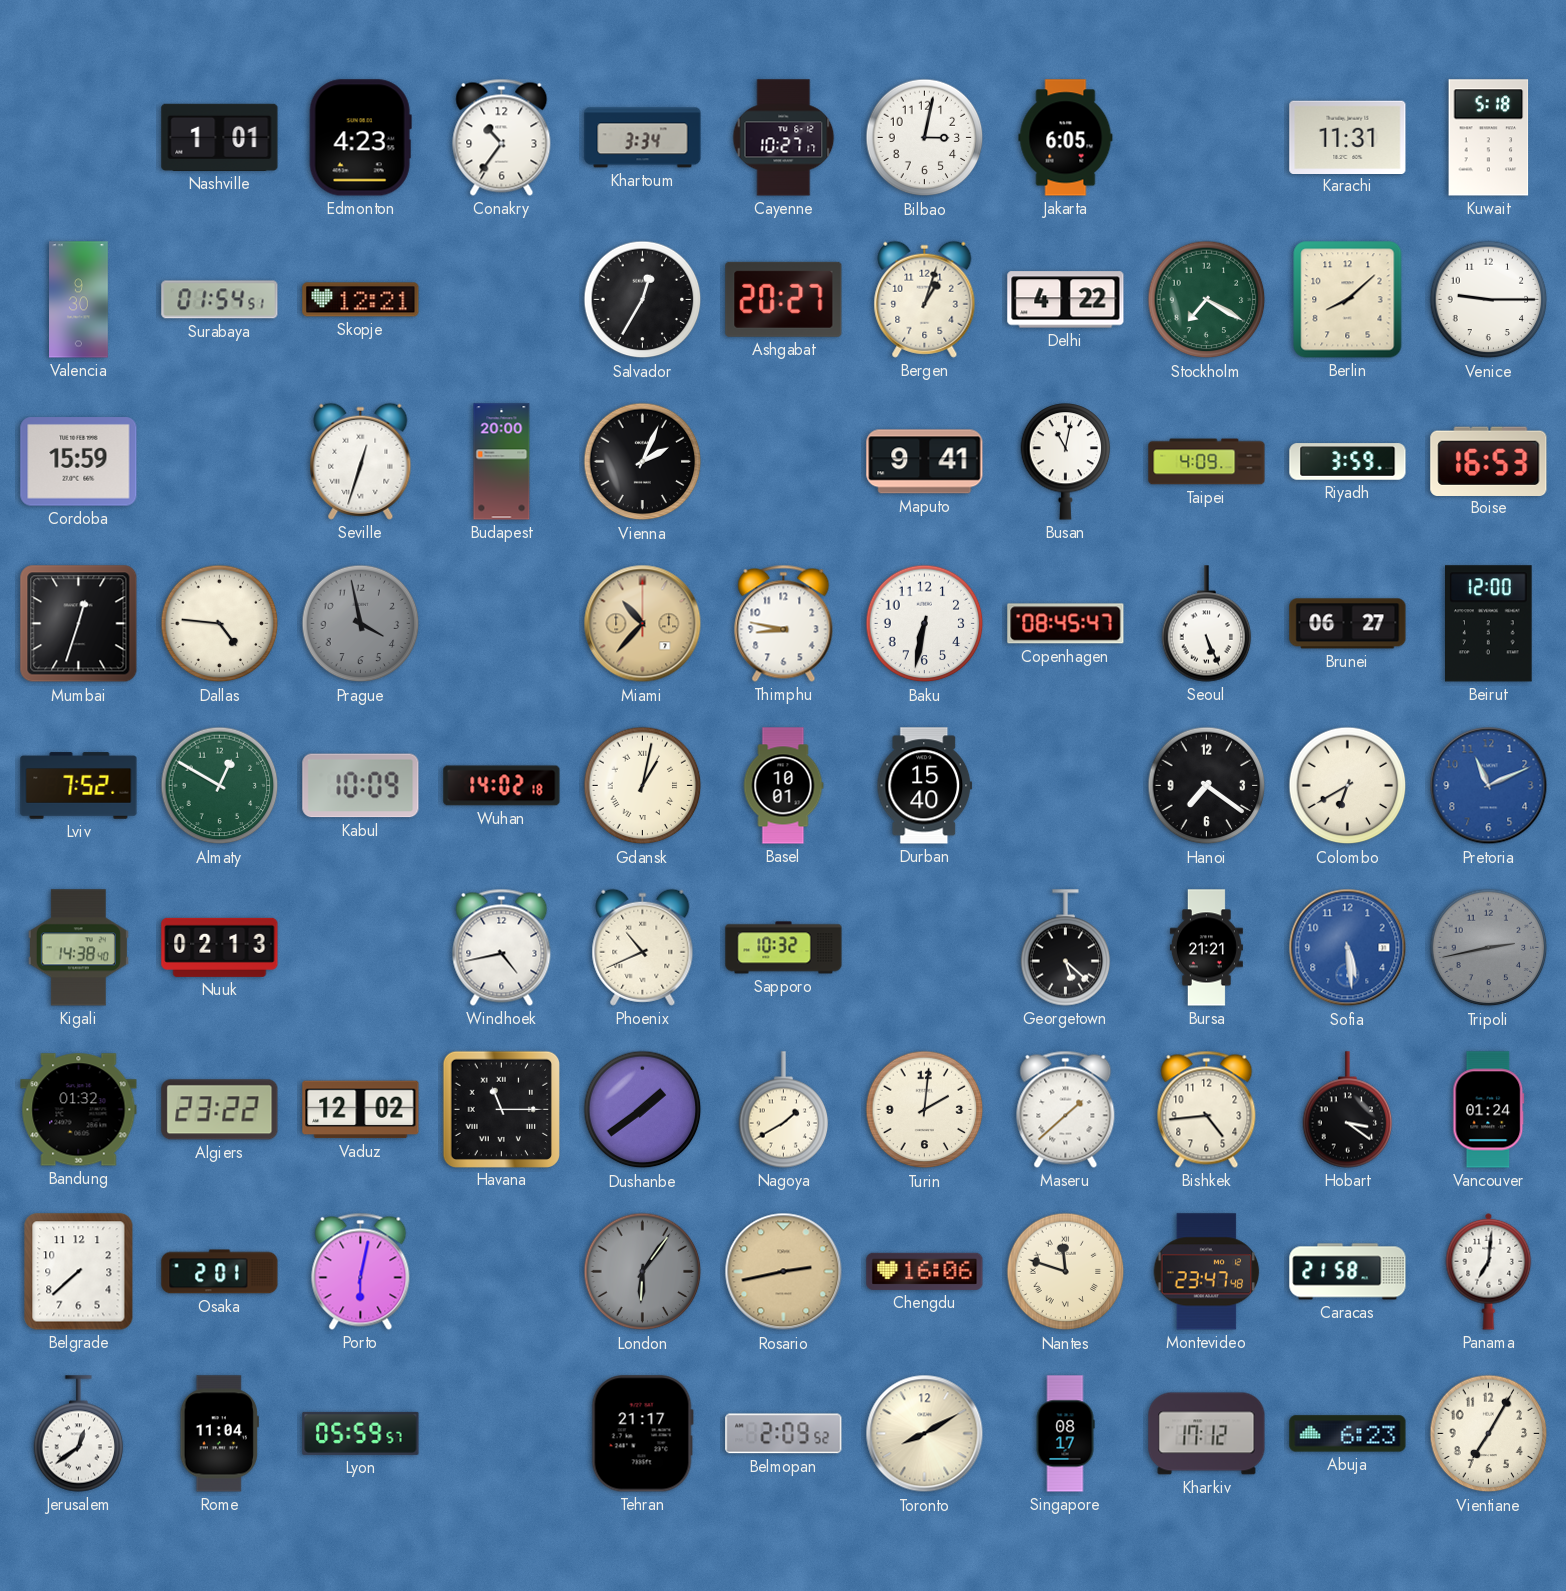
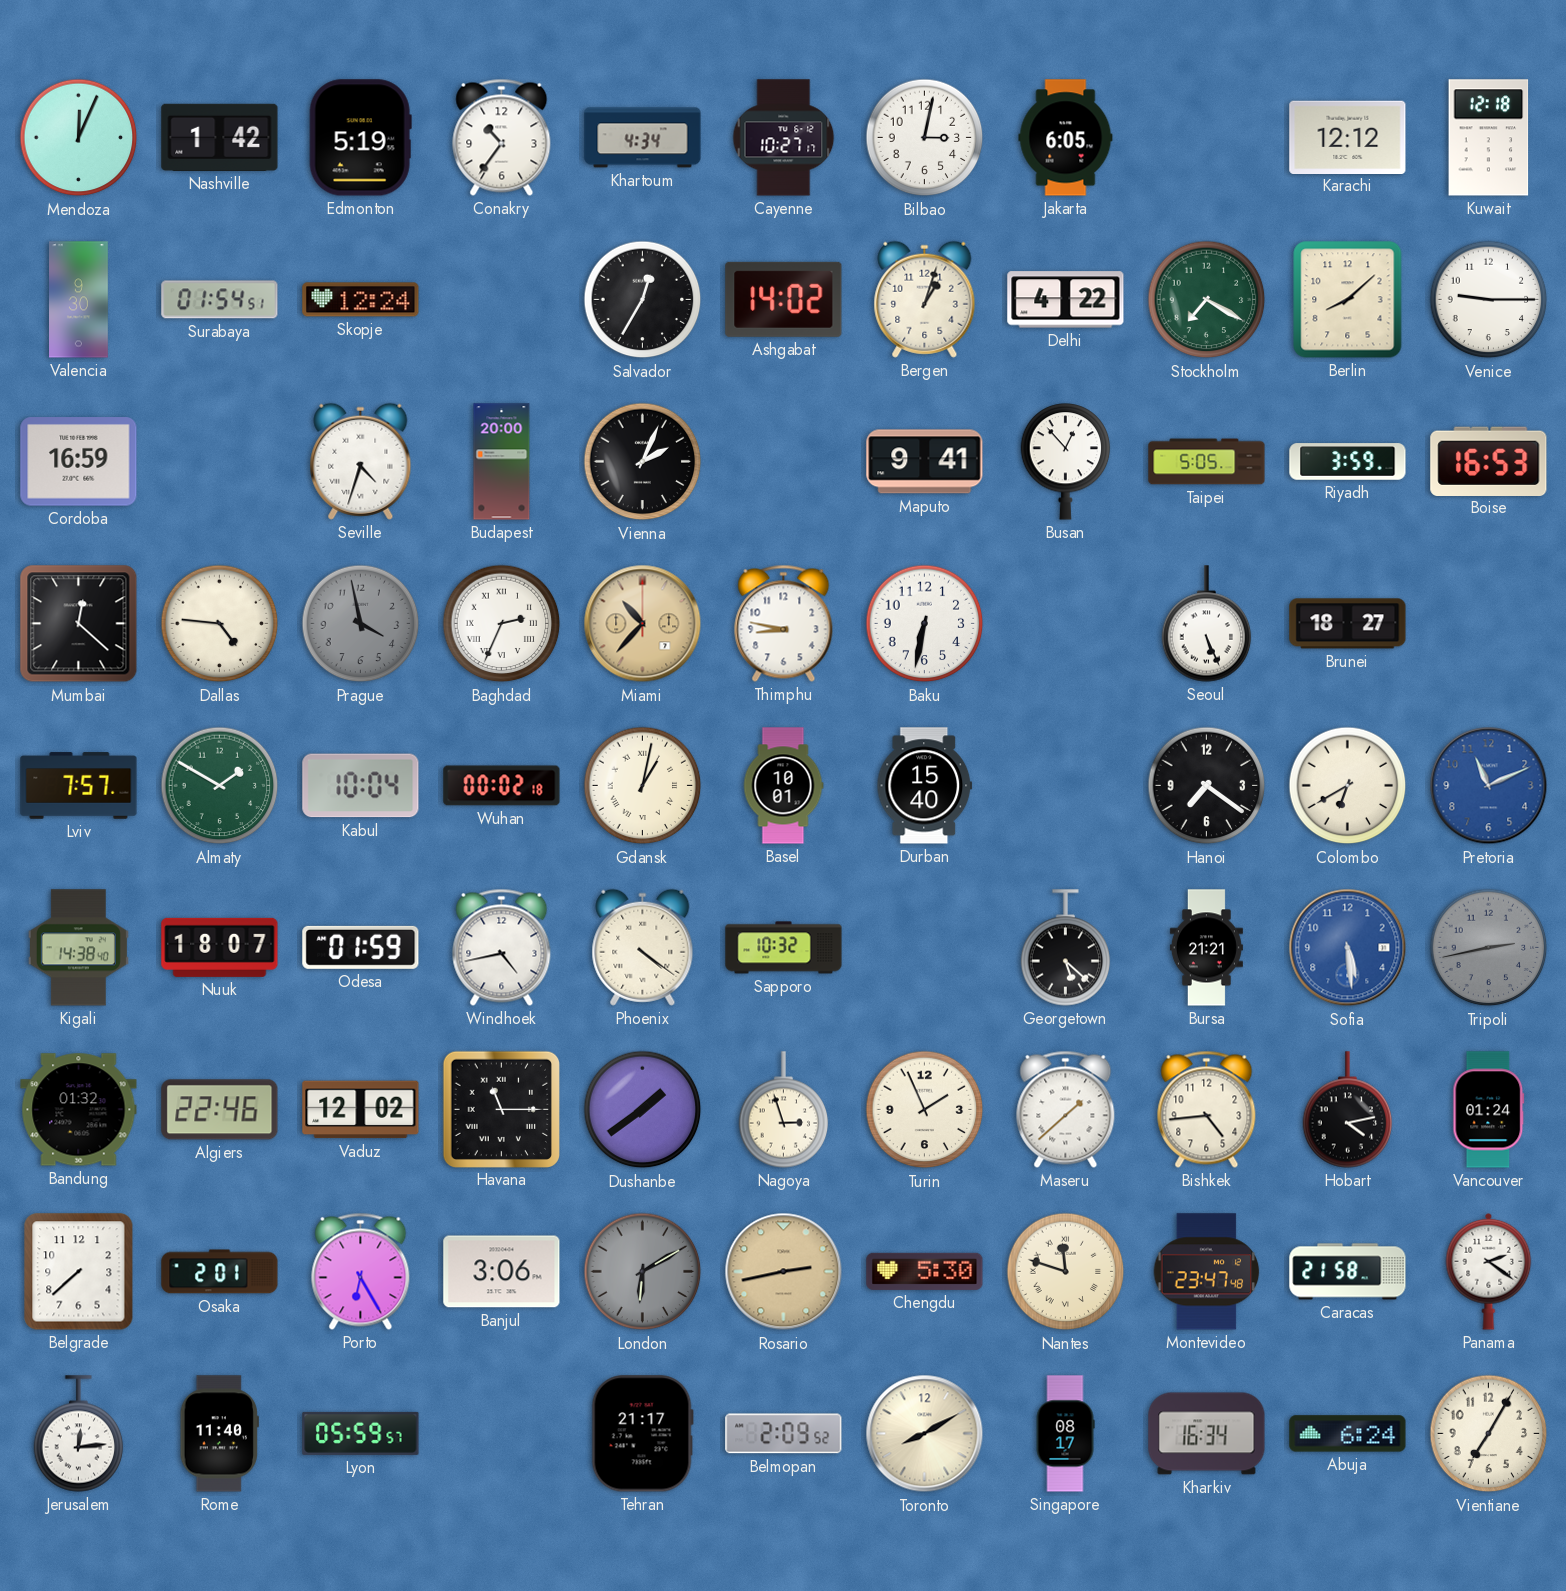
Mendoza: none -> 12:04 (79, 138)
Nashville: 1:01 -> 1:42 (220, 137)
Edmonton: 4:23 -> 5:19 (360, 138)
Khartoum: 3:34 -> 4:34 (643, 138)
Karachi: 11:31 -> 12:12 (1348, 137)
Kuwait: 5:18 -> 12:18 (1489, 138)
Skopje: 12:21 -> 12:24 (361, 300)
Ashgabat: 20:27 -> 14:02 (784, 299)
Cordoba: 15:59 -> 16:59 (79, 462)
Seville: 12:33 -> 4:33 (361, 461)
Busan: 11:02 -> 12:53 (1066, 462)
Taipei: 4:09 -> 5:05 (1207, 462)
Mumbai: 12:33 -> 12:22 (79, 624)
Baghdad: none -> 2:34 (502, 624)
Copenhagen: 08:45 -> none (1066, 624)
Brunei: 06:27 -> 18:27 (1348, 624)
Beirut: 12:00 -> none (1489, 624)
Lviv: 7:52 -> 7:57 (79, 786)
Almaty: 12:50 -> 1:50 (220, 786)
Kabul: 10:09 -> 10:04 (361, 786)
Wuhan: 14:02 -> 00:02 (502, 786)
Nuuk: 02:13 -> 18:07 (220, 947)
Odesa: none -> 01:59 (361, 947)
Phoenix: 10:41 -> 4:21 (643, 947)
Algiers: 23:22 -> 22:46 (220, 1110)
Nagoya: 1:40 -> 2:57 (784, 1110)
Turin: 2:01 -> 1:56 (925, 1110)
Hobart: 3:21 -> 4:13 (1348, 1110)
Porto: 6:02 -> 6:25 (361, 1271)
Banjul: none -> 3:06 (502, 1272)
London: 6:06 -> 6:10 (643, 1272)
Chengdu: 16:06 -> 5:30 (925, 1271)
Panama: 7:01 -> 2:21 (1489, 1271)
Jerusalem: 12:39 -> 12:14 (79, 1434)
Rome: 11:04 -> 11:40 (219, 1434)
Kharkiv: 17:12 -> 16:34 (1207, 1434)
Abuja: 6:23 -> 6:24 (1348, 1434)
